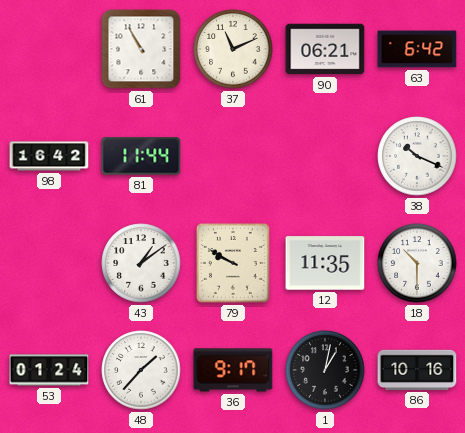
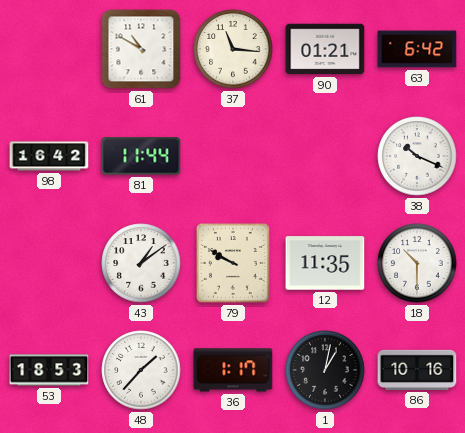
61: 10:55 -> 10:50 (141, 49)
37: 11:11 -> 11:16 (233, 49)
90: 06:21 -> 01:21 (325, 49)
53: 01:24 -> 18:53 (49, 370)
36: 9:17 -> 1:17 (233, 370)
